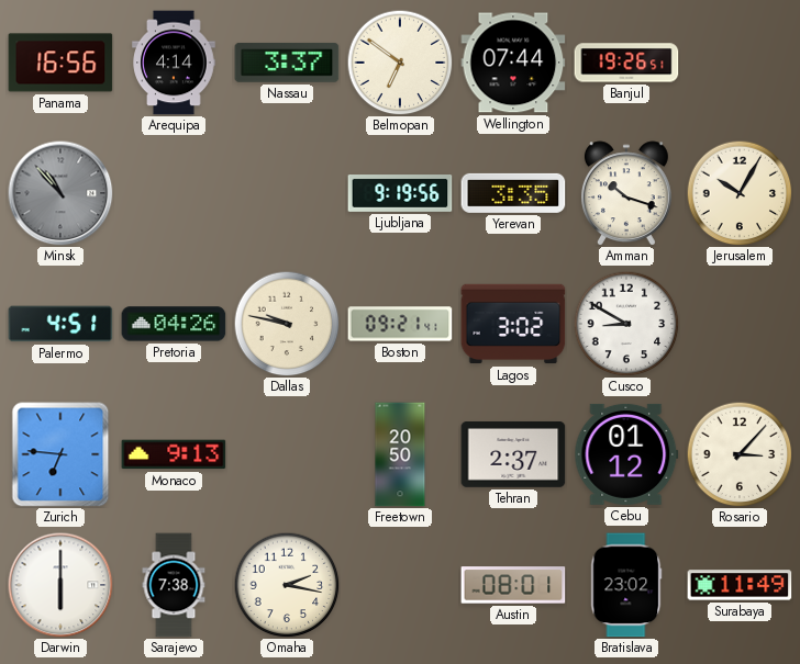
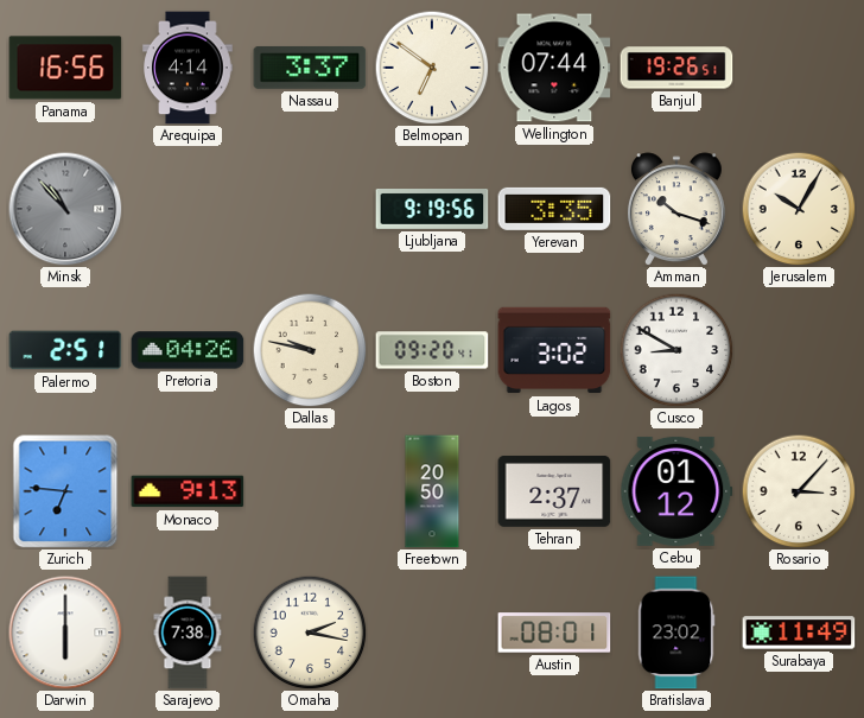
Palermo: 4:51 -> 2:51 (65, 350)
Boston: 09:21 -> 09:20 (432, 350)
